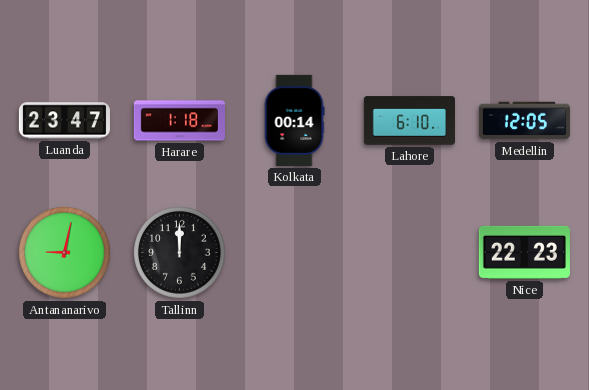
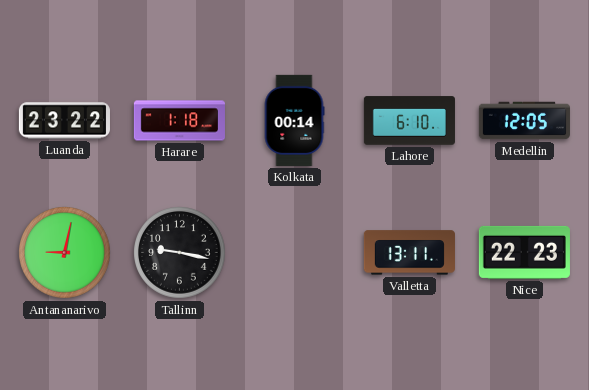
Luanda: 23:47 -> 23:22 (64, 121)
Tallinn: 12:00 -> 9:17 (180, 253)
Valletta: none -> 13:11 (409, 253)
